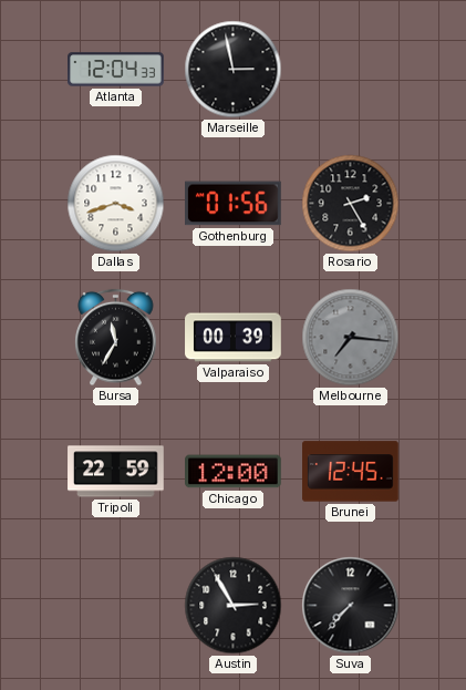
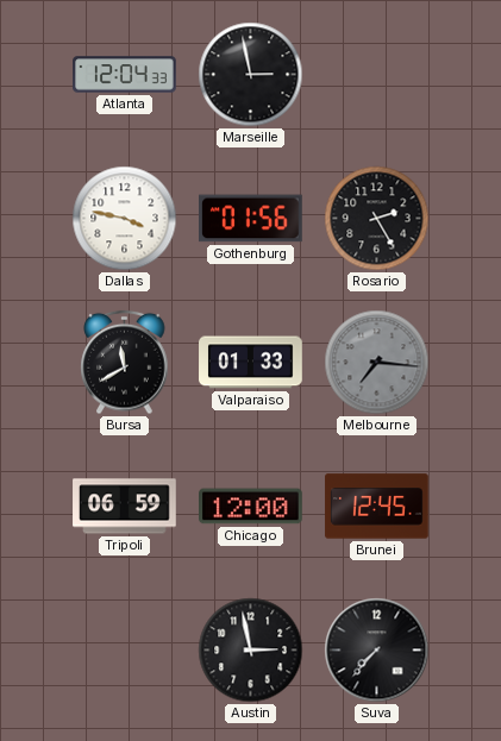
Dallas: 3:42 -> 3:47 (125, 219)
Bursa: 11:35 -> 11:40 (125, 363)
Valparaiso: 00:39 -> 01:33 (251, 363)
Tripoli: 22:59 -> 06:59 (125, 507)
Austin: 2:55 -> 2:58 (251, 651)
